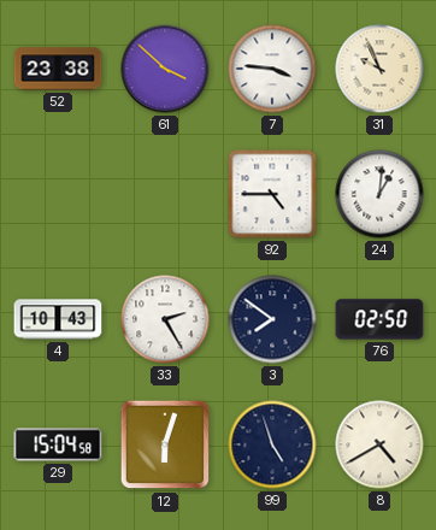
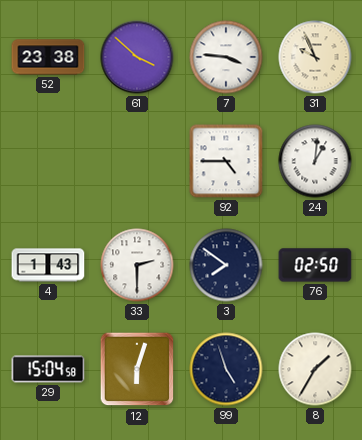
4: 10:43 -> 1:43 (48, 265)
33: 2:25 -> 2:30 (137, 265)
8: 4:40 -> 1:35 (315, 369)
